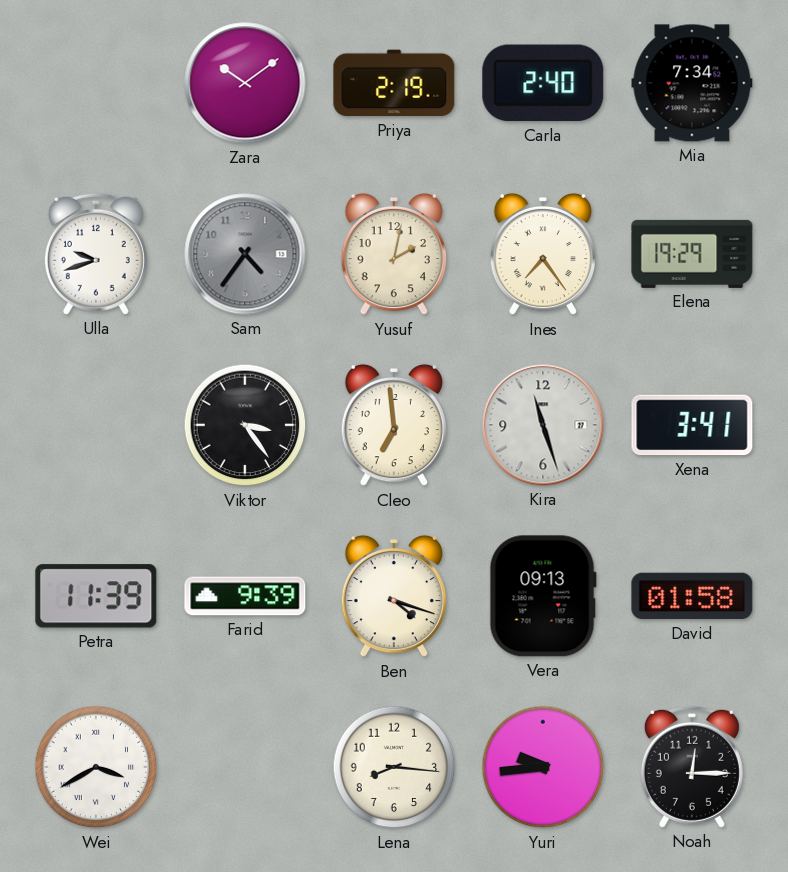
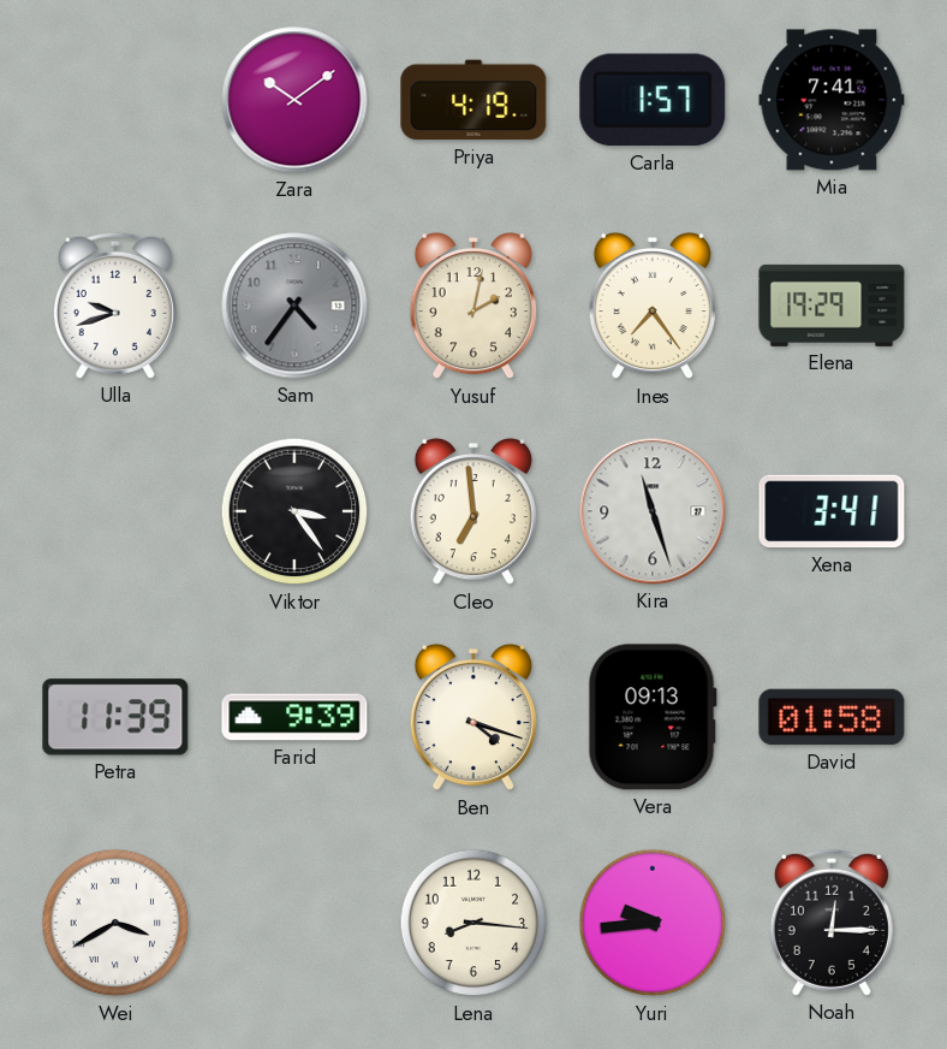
Priya: 2:19 -> 4:19 (473, 100)
Carla: 2:40 -> 1:57 (653, 100)
Mia: 7:34 -> 7:41 (832, 100)
